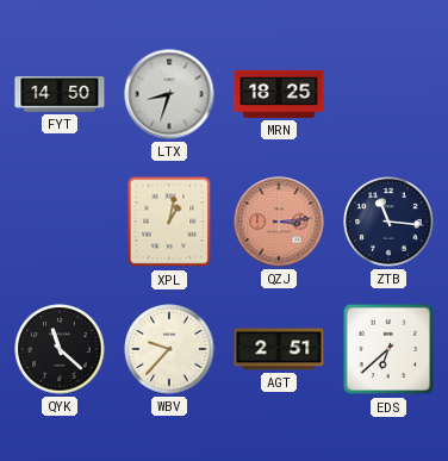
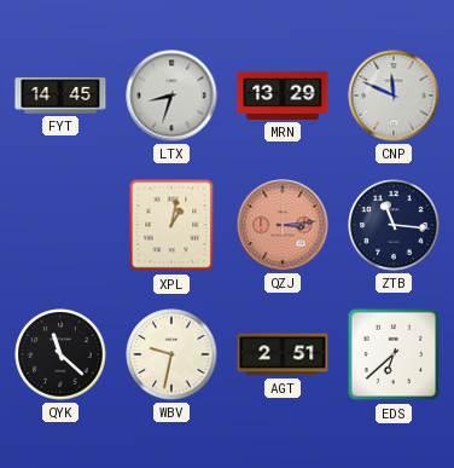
FYT: 14:50 -> 14:45 (60, 96)
MRN: 18:25 -> 13:29 (283, 96)
CNP: none -> 11:49 (394, 96)
WBV: 9:37 -> 9:32 (171, 354)
